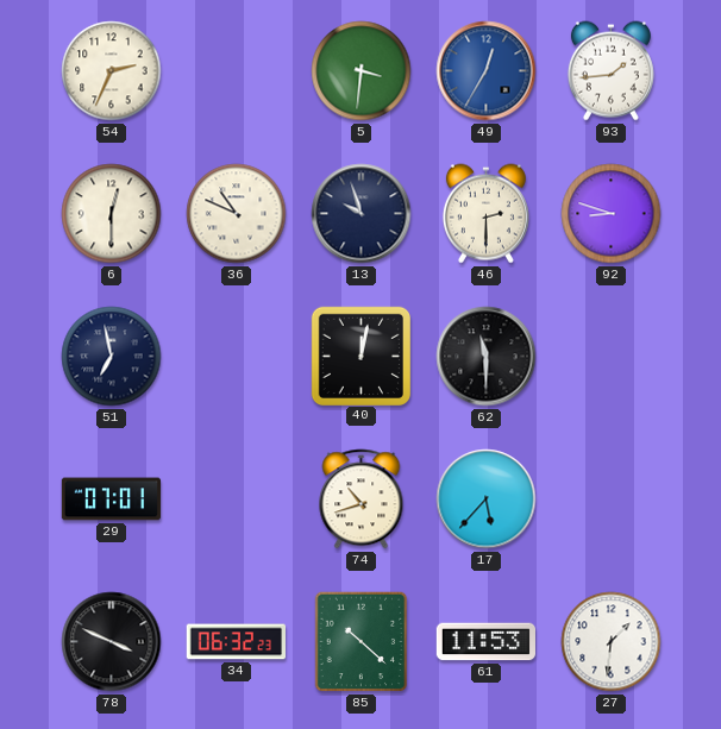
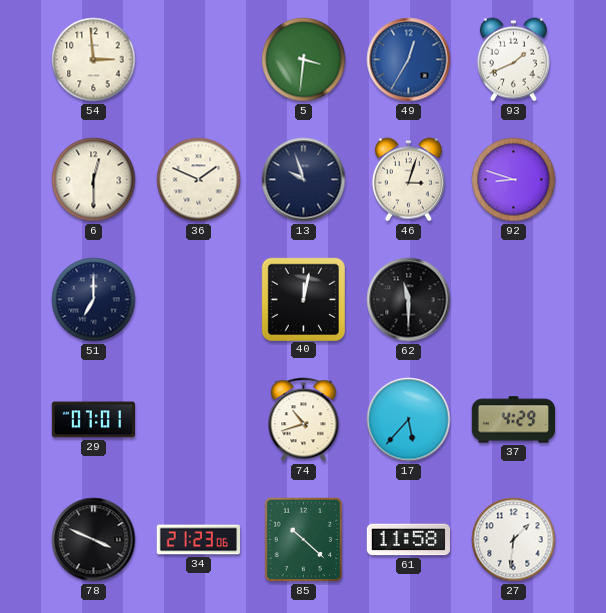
54: 2:34 -> 2:59 (94, 60)
93: 1:44 -> 1:41 (513, 60)
36: 10:49 -> 1:49 (199, 180)
46: 2:30 -> 3:03 (408, 180)
51: 6:58 -> 7:00 (94, 300)
37: none -> 4:29 (514, 420)
34: 06:32 -> 21:23 (198, 540)
61: 11:53 -> 11:58 (409, 540)
